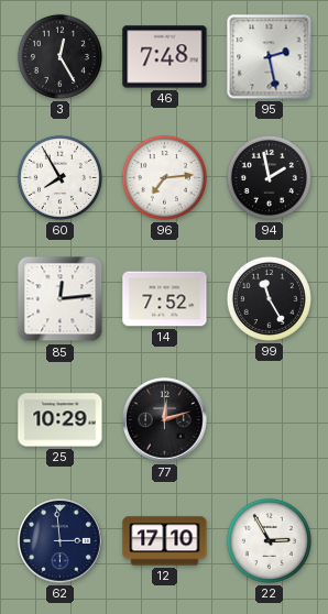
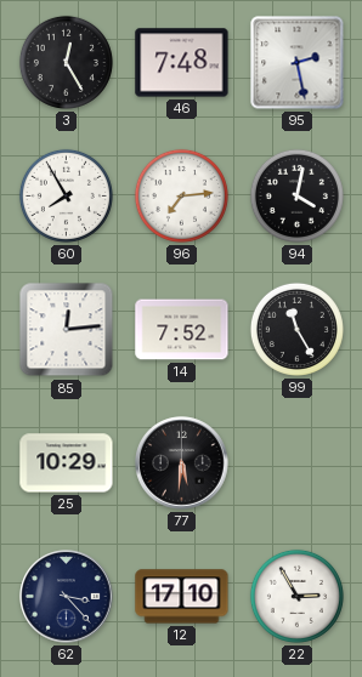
94: 1:58 -> 4:02 (296, 195)
77: 12:12 -> 5:31 (182, 463)
62: 2:59 -> 3:23 (67, 597)
